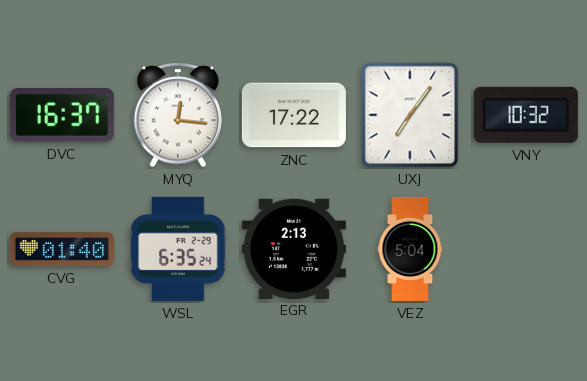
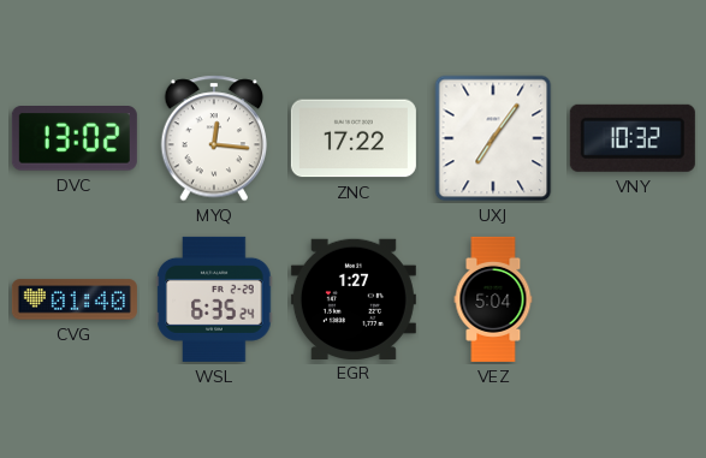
DVC: 16:37 -> 13:02 (75, 139)
EGR: 2:13 -> 1:27 (354, 298)
